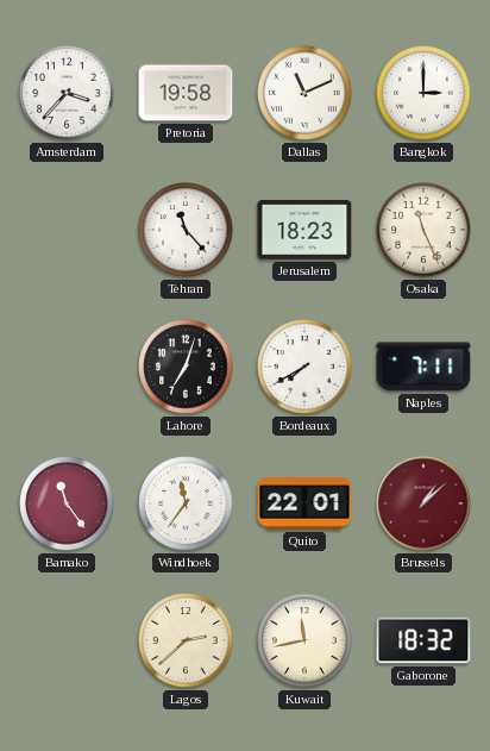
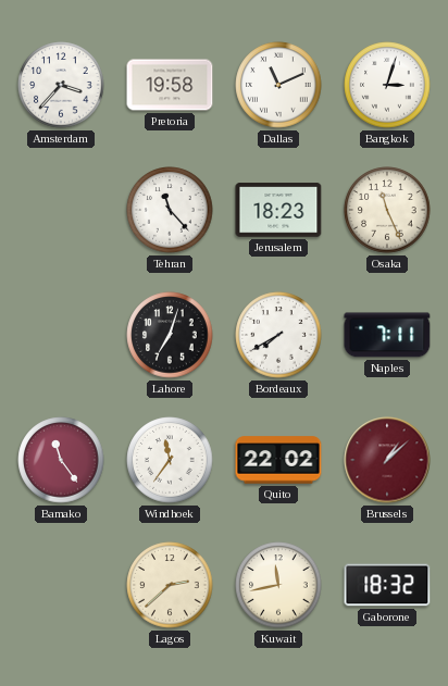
Bangkok: 3:00 -> 3:03 (387, 85)
Quito: 22:01 -> 22:02 (278, 460)
